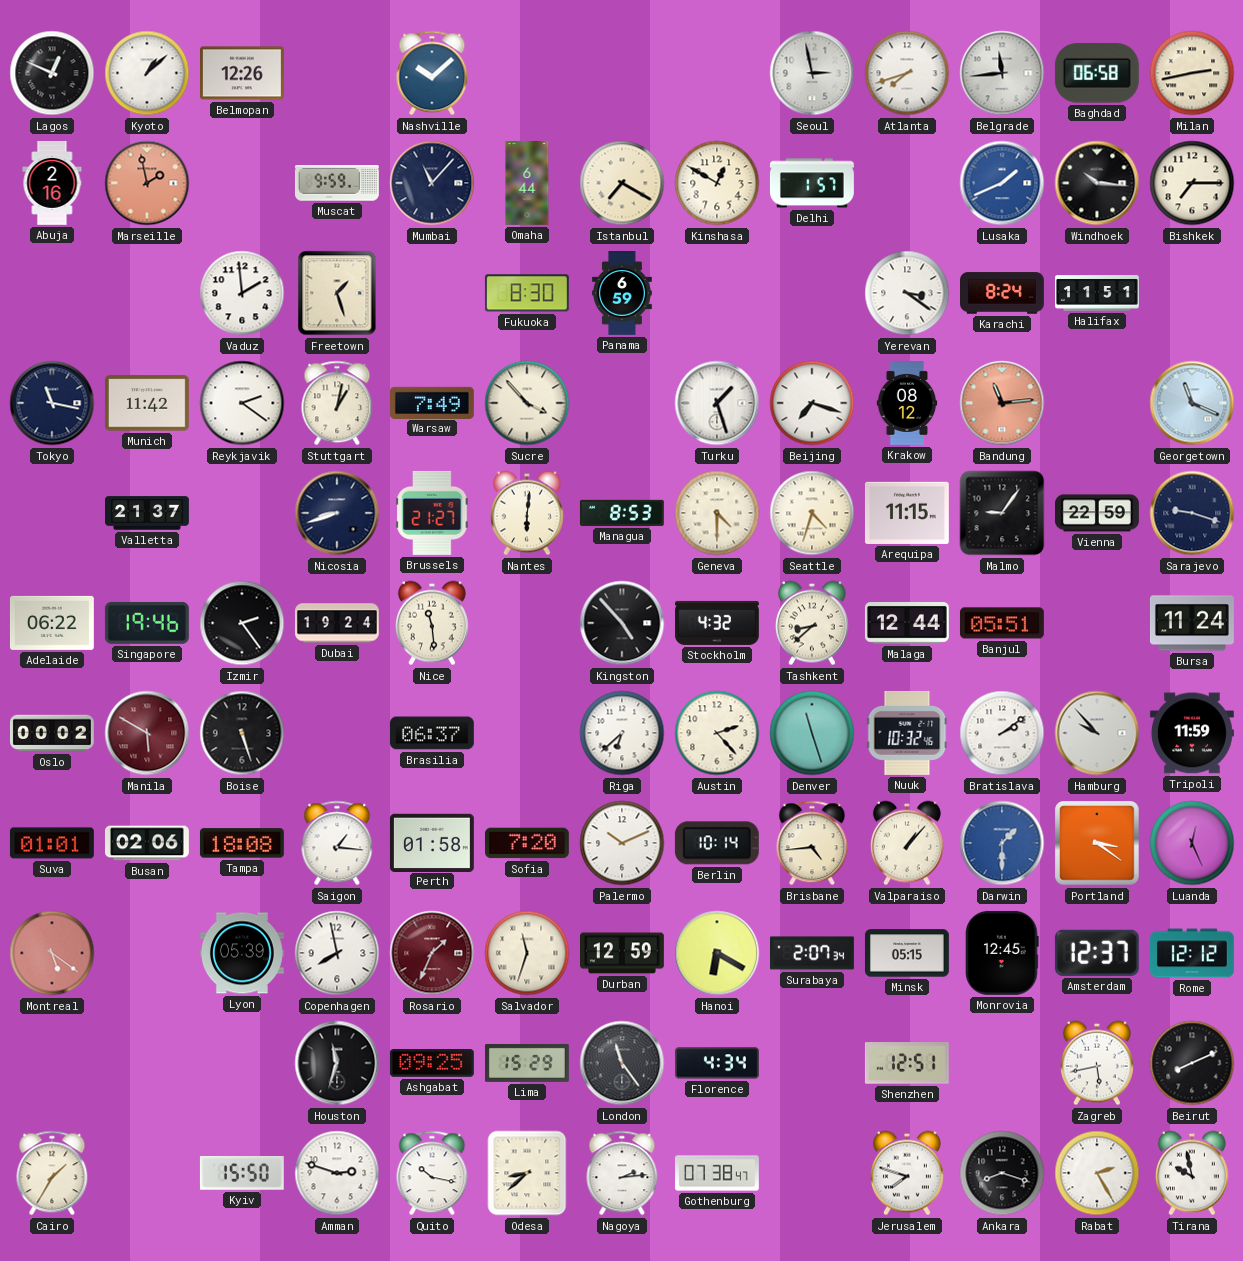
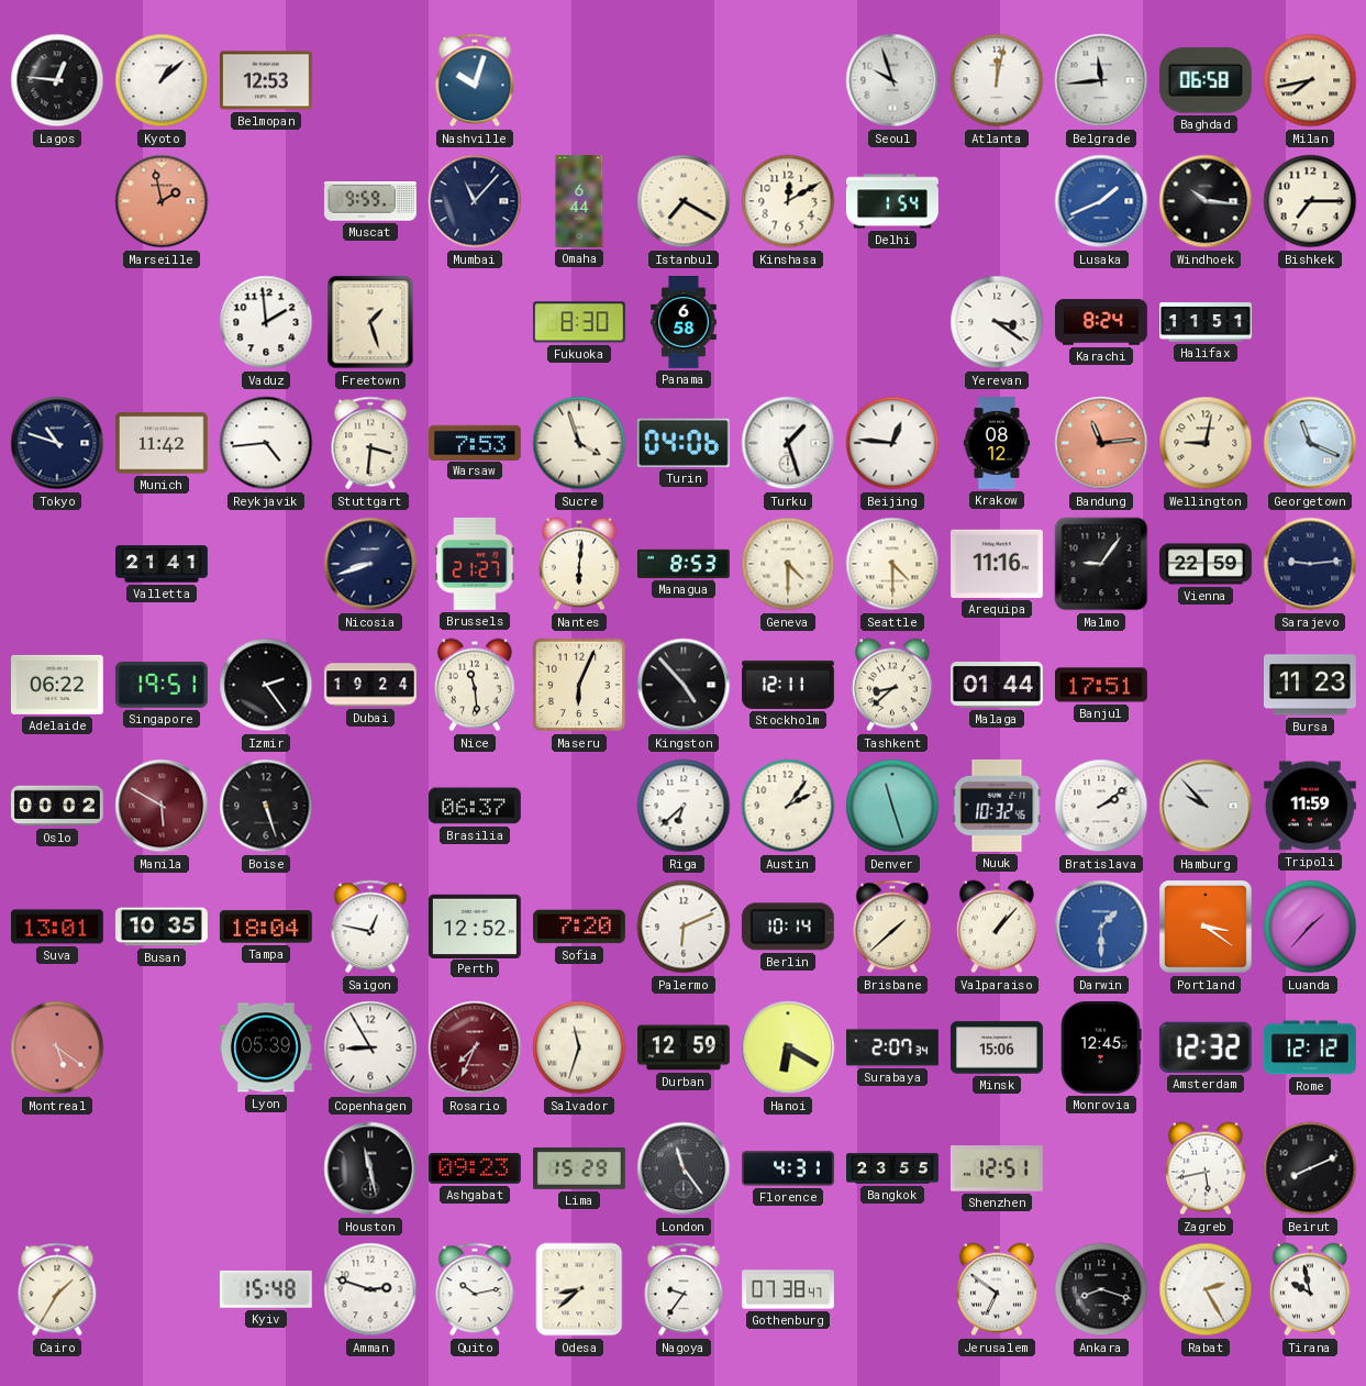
Lagos: 12:49 -> 12:46 (57, 80)
Belmopan: 12:26 -> 12:53 (266, 80)
Nashville: 10:08 -> 10:03 (475, 80)
Seoul: 2:58 -> 9:57 (892, 80)
Atlanta: 7:42 -> 12:02 (997, 80)
Milan: 2:43 -> 7:43 (1310, 80)
Abuja: 2:16 -> none (52, 184)
Kinshasa: 12:50 -> 12:10 (788, 201)
Delhi: 1:57 -> 1:54 (892, 201)
Panama: 6:59 -> 6:58 (685, 323)
Tokyo: 11:17 -> 10:48 (57, 443)
Reykjavik: 2:21 -> 4:44 (266, 443)
Stuttgart: 1:02 -> 3:31 (370, 443)
Warsaw: 7:49 -> 7:53 (475, 442)
Sucre: 3:53 -> 3:57 (579, 443)
Turin: none -> 04:06 (684, 443)
Beijing: 7:18 -> 12:46 (892, 443)
Wellington: none -> 9:02 (1206, 443)
Valletta: 21:37 -> 21:41 (163, 564)
Seattle: 4:33 -> 4:30 (892, 564)
Arequipa: 11:15 -> 11:16 (997, 564)
Sarajevo: 9:18 -> 9:14 (1310, 564)
Singapore: 19:46 -> 19:51 (162, 685)
Maseru: none -> 6:04 (579, 685)
Stockholm: 4:32 -> 12:11 (789, 685)
Malaga: 12:44 -> 01:44 (997, 686)
Banjul: 05:51 -> 17:51 (1101, 685)
Bursa: 11:24 -> 11:23 (1310, 685)
Austin: 2:23 -> 2:06 (788, 806)
Suva: 01:01 -> 13:01 (57, 927)
Busan: 02:06 -> 10:35 (162, 927)
Tampa: 18:08 -> 18:04 (266, 927)
Saigon: 1:16 -> 12:47 (370, 927)
Perth: 01:58 -> 12:52 (475, 925)
Palermo: 10:11 -> 6:11 (684, 927)
Brisbane: 4:44 -> 1:38 (892, 927)
Luanda: 12:26 -> 1:37 (1310, 927)
Copenhagen: 7:58 -> 8:55 (370, 1047)
Rosario: 1:34 -> 7:34 (475, 1047)
Minsk: 05:15 -> 15:06 (997, 1047)
Amsterdam: 12:37 -> 12:32 (1206, 1047)
Houston: 11:33 -> 11:28 (370, 1168)
Ashgabat: 09:25 -> 09:23 (475, 1169)
Florence: 4:34 -> 4:31 (789, 1168)
Bangkok: none -> 23:55 (893, 1168)
Kyiv: 15:50 -> 15:48 (266, 1290)
Quito: 10:17 -> 10:13 (475, 1289)
Nagoya: 2:14 -> 9:36 (684, 1289)
Jerusalem: 7:48 -> 6:51 (997, 1289)
